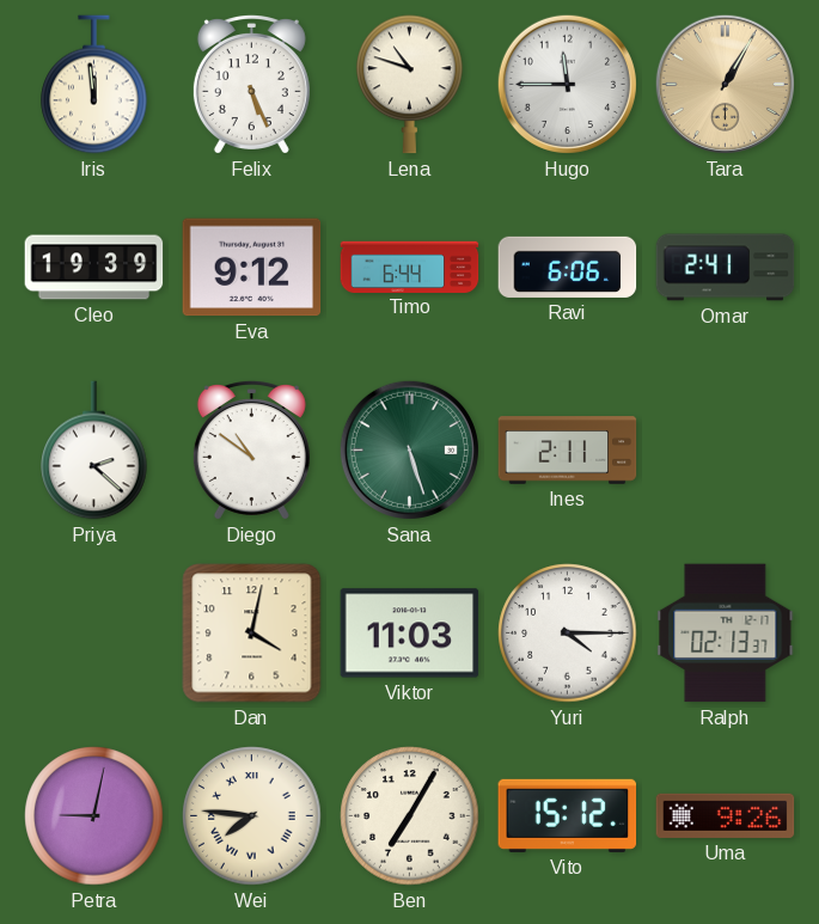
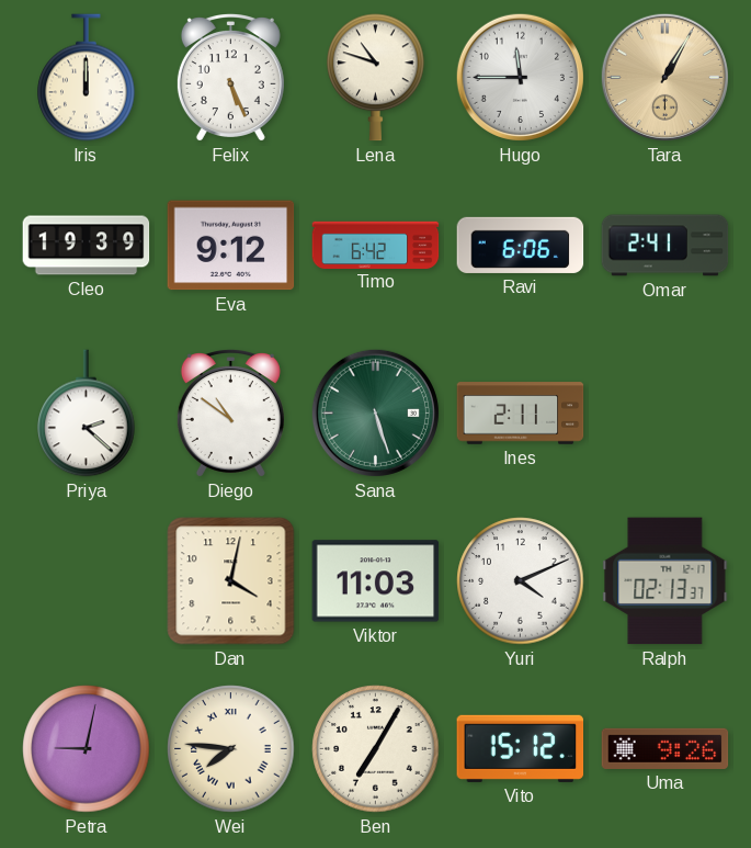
Iris: 11:59 -> 12:00 (87, 78)
Timo: 6:44 -> 6:42 (376, 245)
Yuri: 4:15 -> 4:11 (521, 581)
